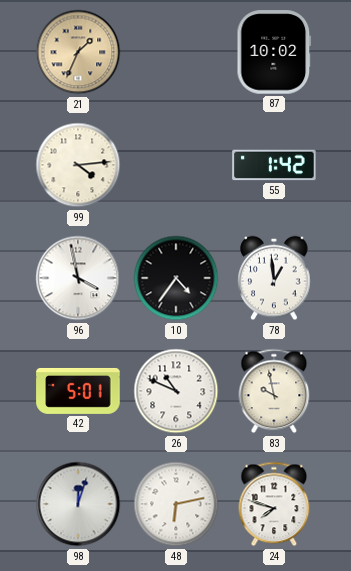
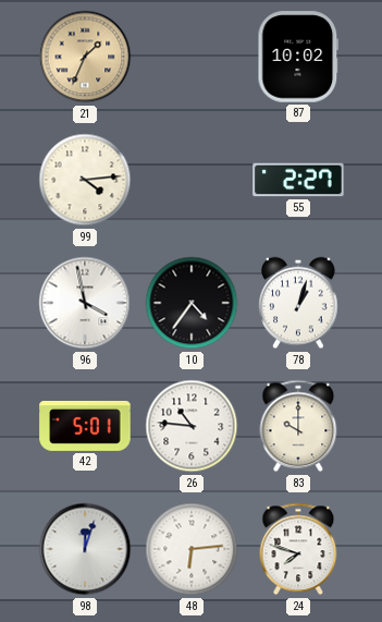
55: 1:42 -> 2:27 (298, 180)
78: 12:59 -> 1:03 (298, 303)
26: 10:49 -> 10:46 (192, 426)
83: 9:58 -> 10:00 (298, 426)
48: 6:13 -> 6:14 (192, 549)
